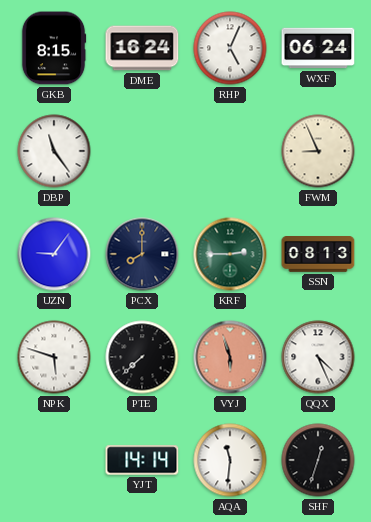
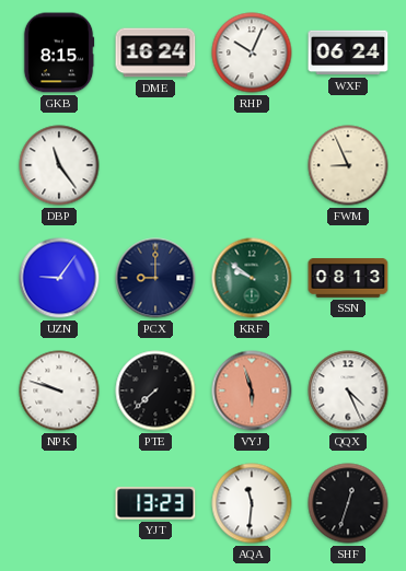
RHP: 5:04 -> 10:04 (252, 53)
PCX: 8:00 -> 9:00 (155, 278)
KRF: 2:45 -> 9:51 (252, 278)
NPK: 5:48 -> 9:48 (59, 391)
YJT: 14:14 -> 13:23 (155, 503)
